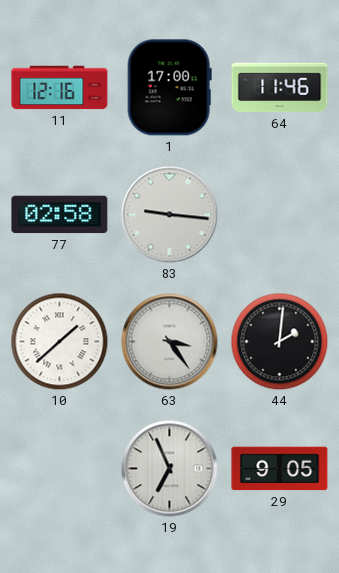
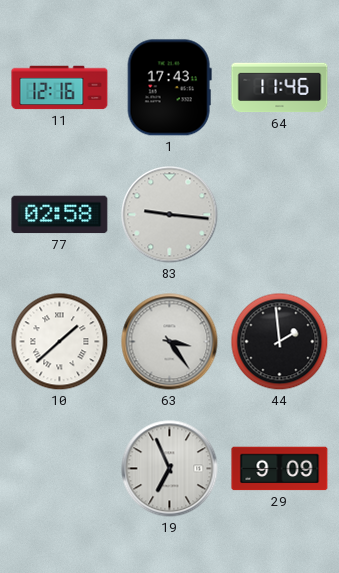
1: 17:00 -> 17:43 (169, 88)
44: 2:01 -> 1:59 (280, 342)
29: 9:05 -> 9:09 (280, 469)
